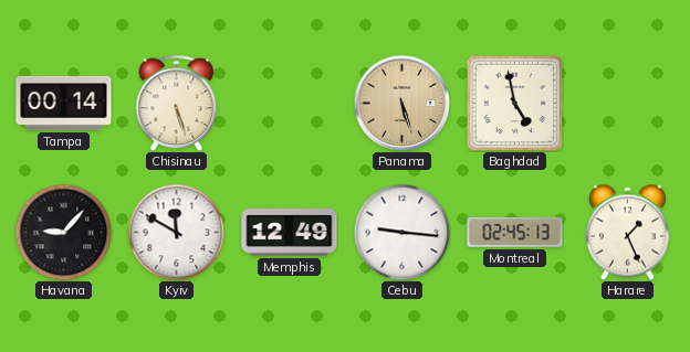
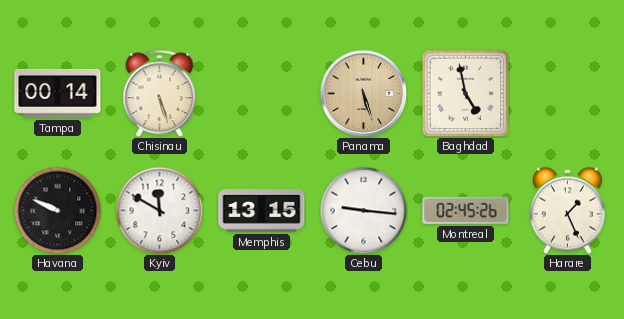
Havana: 9:07 -> 9:49 (57, 210)
Memphis: 12:49 -> 13:15 (262, 211)
Montreal: 02:45:13 -> 02:45:26 (466, 210)
